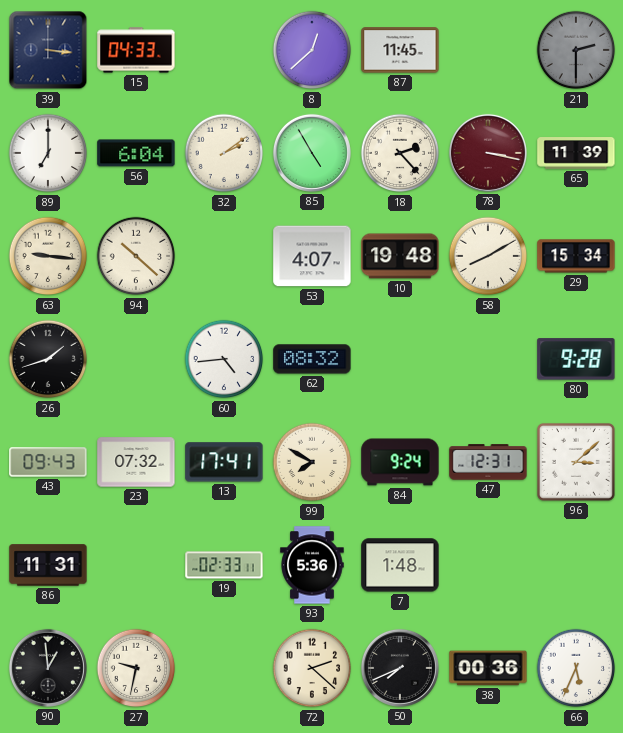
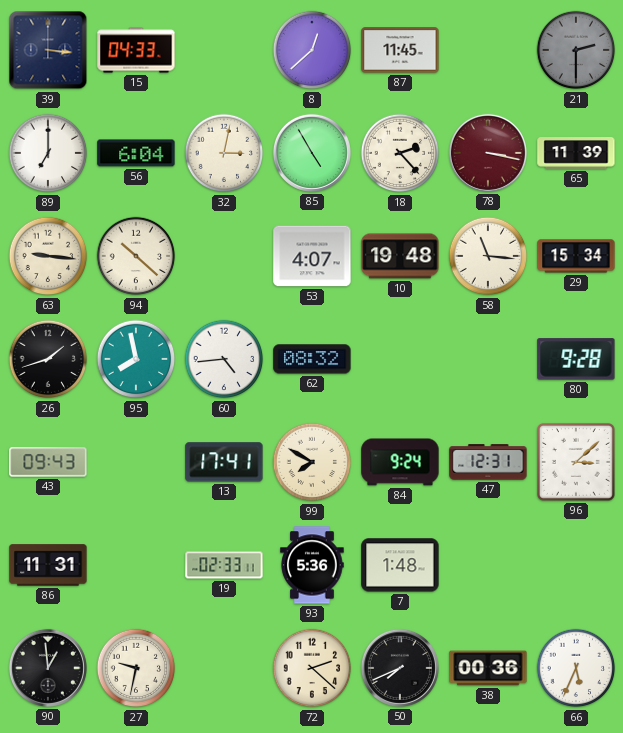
32: 2:09 -> 3:02 (224, 153)
58: 8:10 -> 11:16 (488, 256)
95: none -> 7:58 (136, 359)
23: 07:32 -> none (136, 462)
